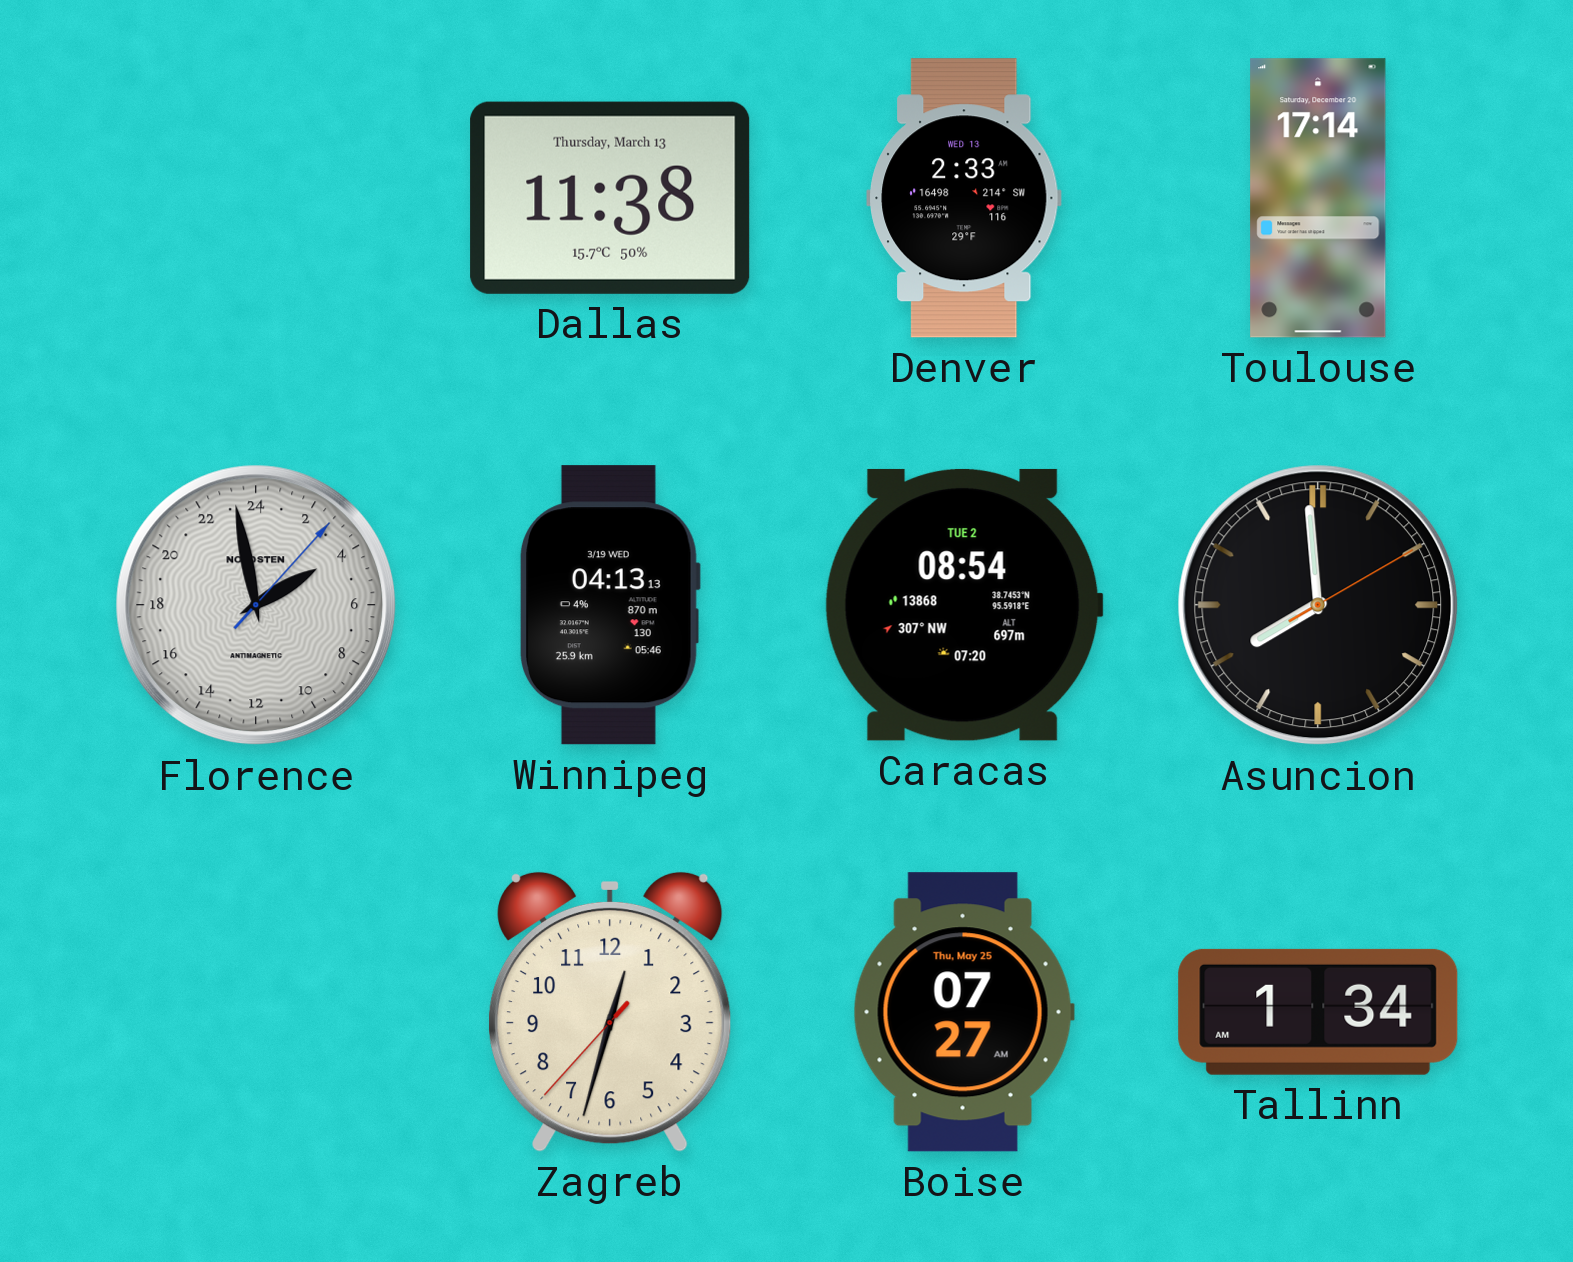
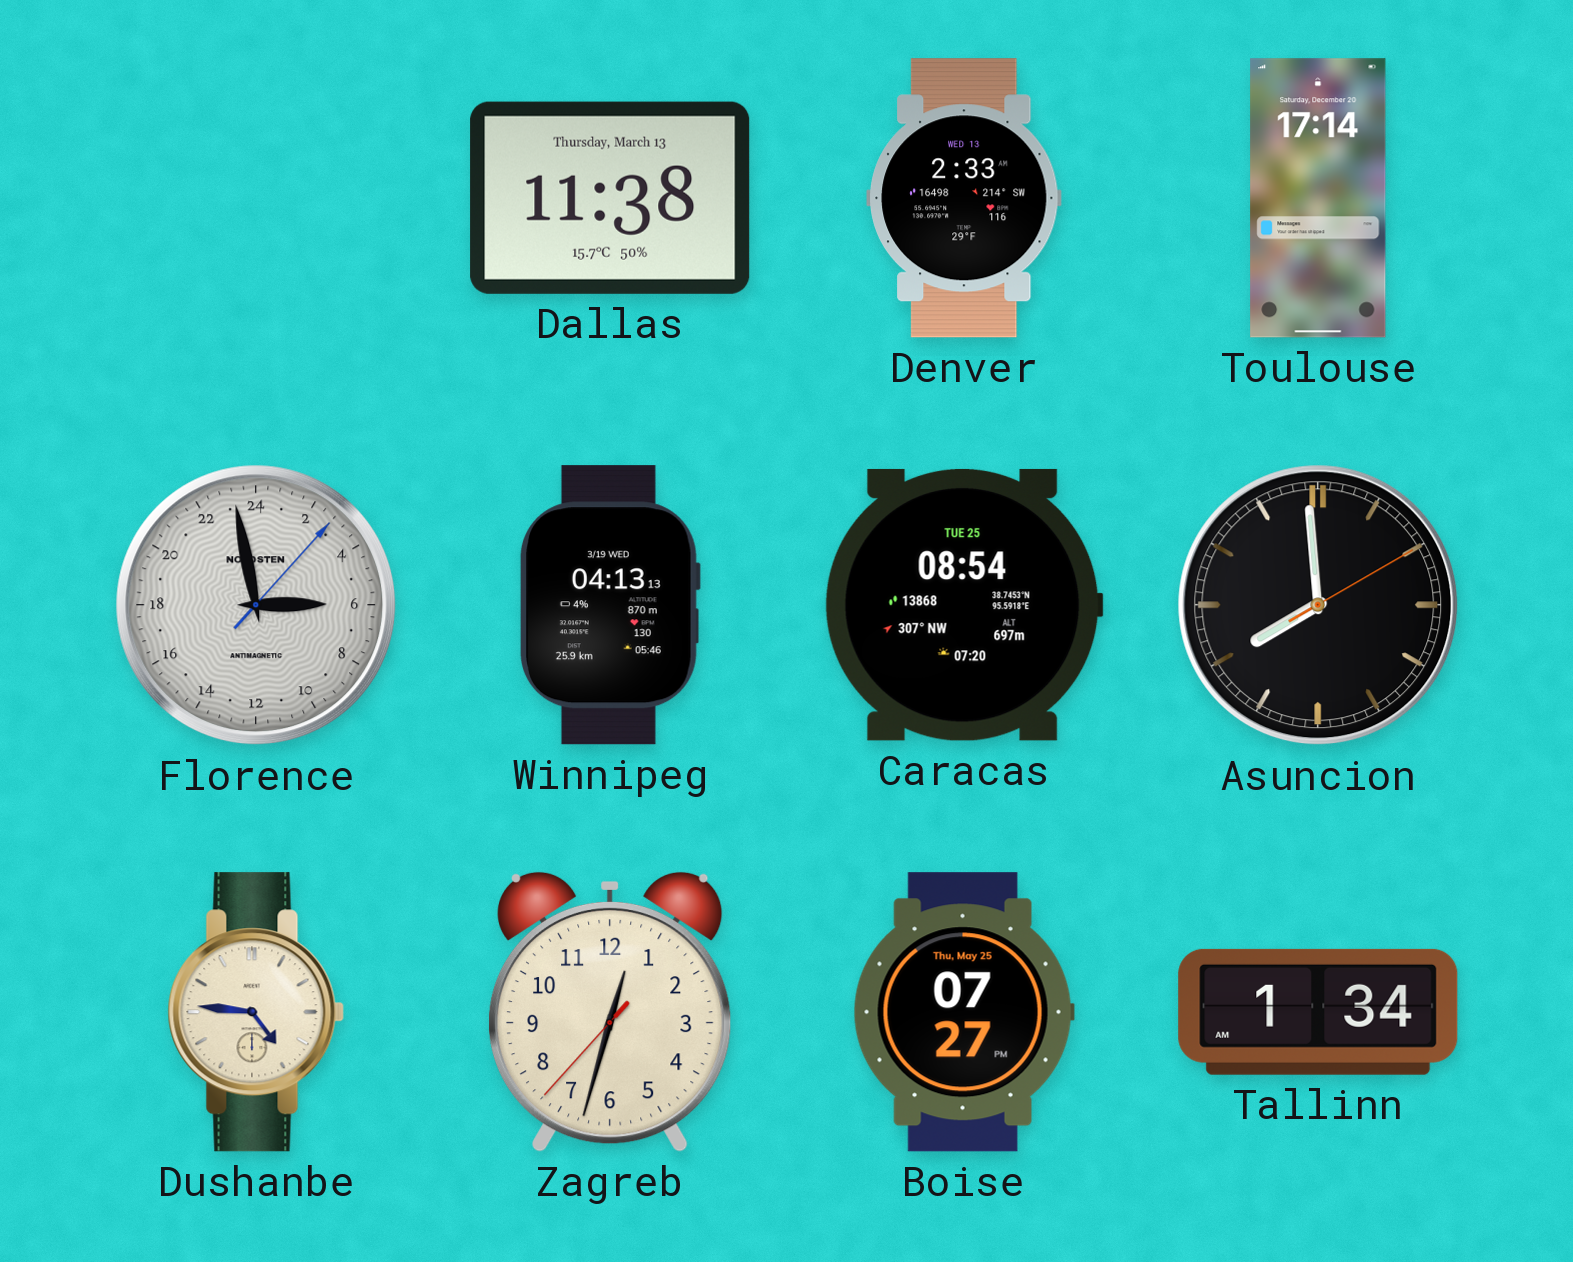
Florence: 3:58 -> 5:58 (256, 605)
Caracas date: TUE 2 -> TUE 25 (964, 605)
Dushanbe: none -> 4:46 (256, 1012)
Boise: 07:27 AM -> 07:27 PM (964, 1012)
